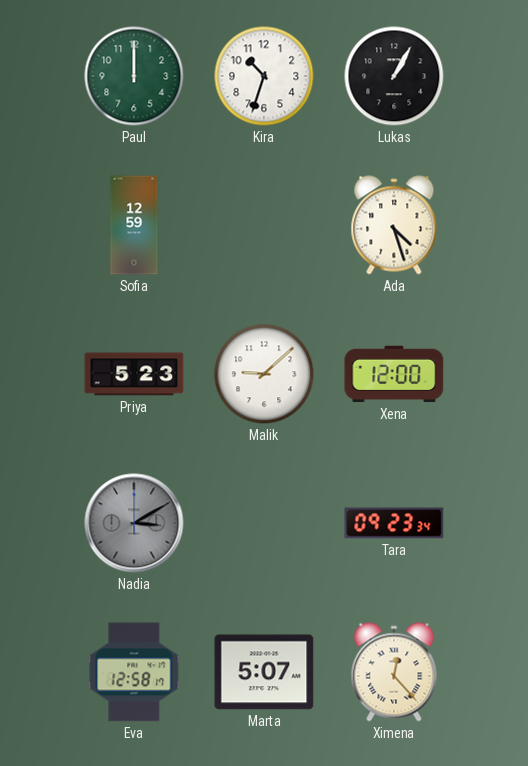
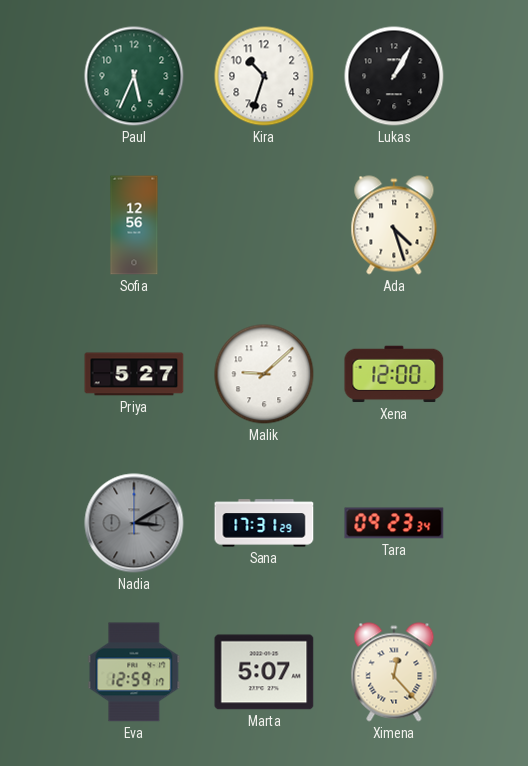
Paul: 12:00 -> 5:34 (134, 76)
Sofia: 12:59 -> 12:56 (134, 225)
Priya: 5:23 -> 5:27 (134, 374)
Sana: none -> 17:31 (264, 523)
Eva: 12:58 -> 12:59 (134, 672)
